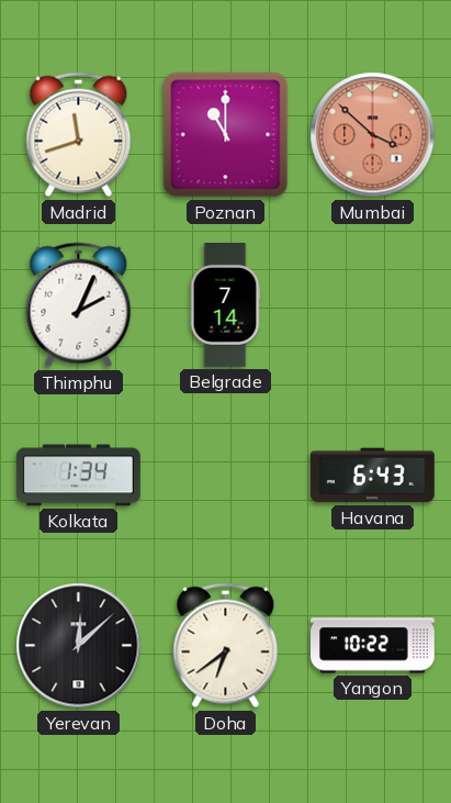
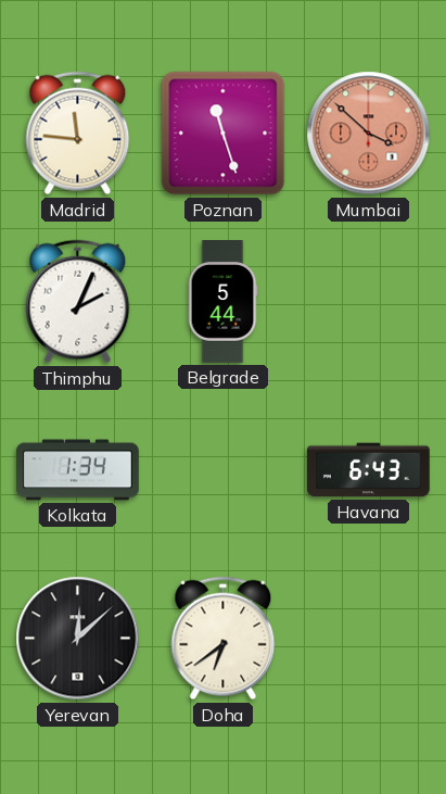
Madrid: 11:42 -> 11:46 (78, 134)
Poznan: 11:00 -> 11:27 (224, 134)
Belgrade: 7:14 -> 5:44 (222, 302)
Yangon: 10:22 -> none (373, 646)
